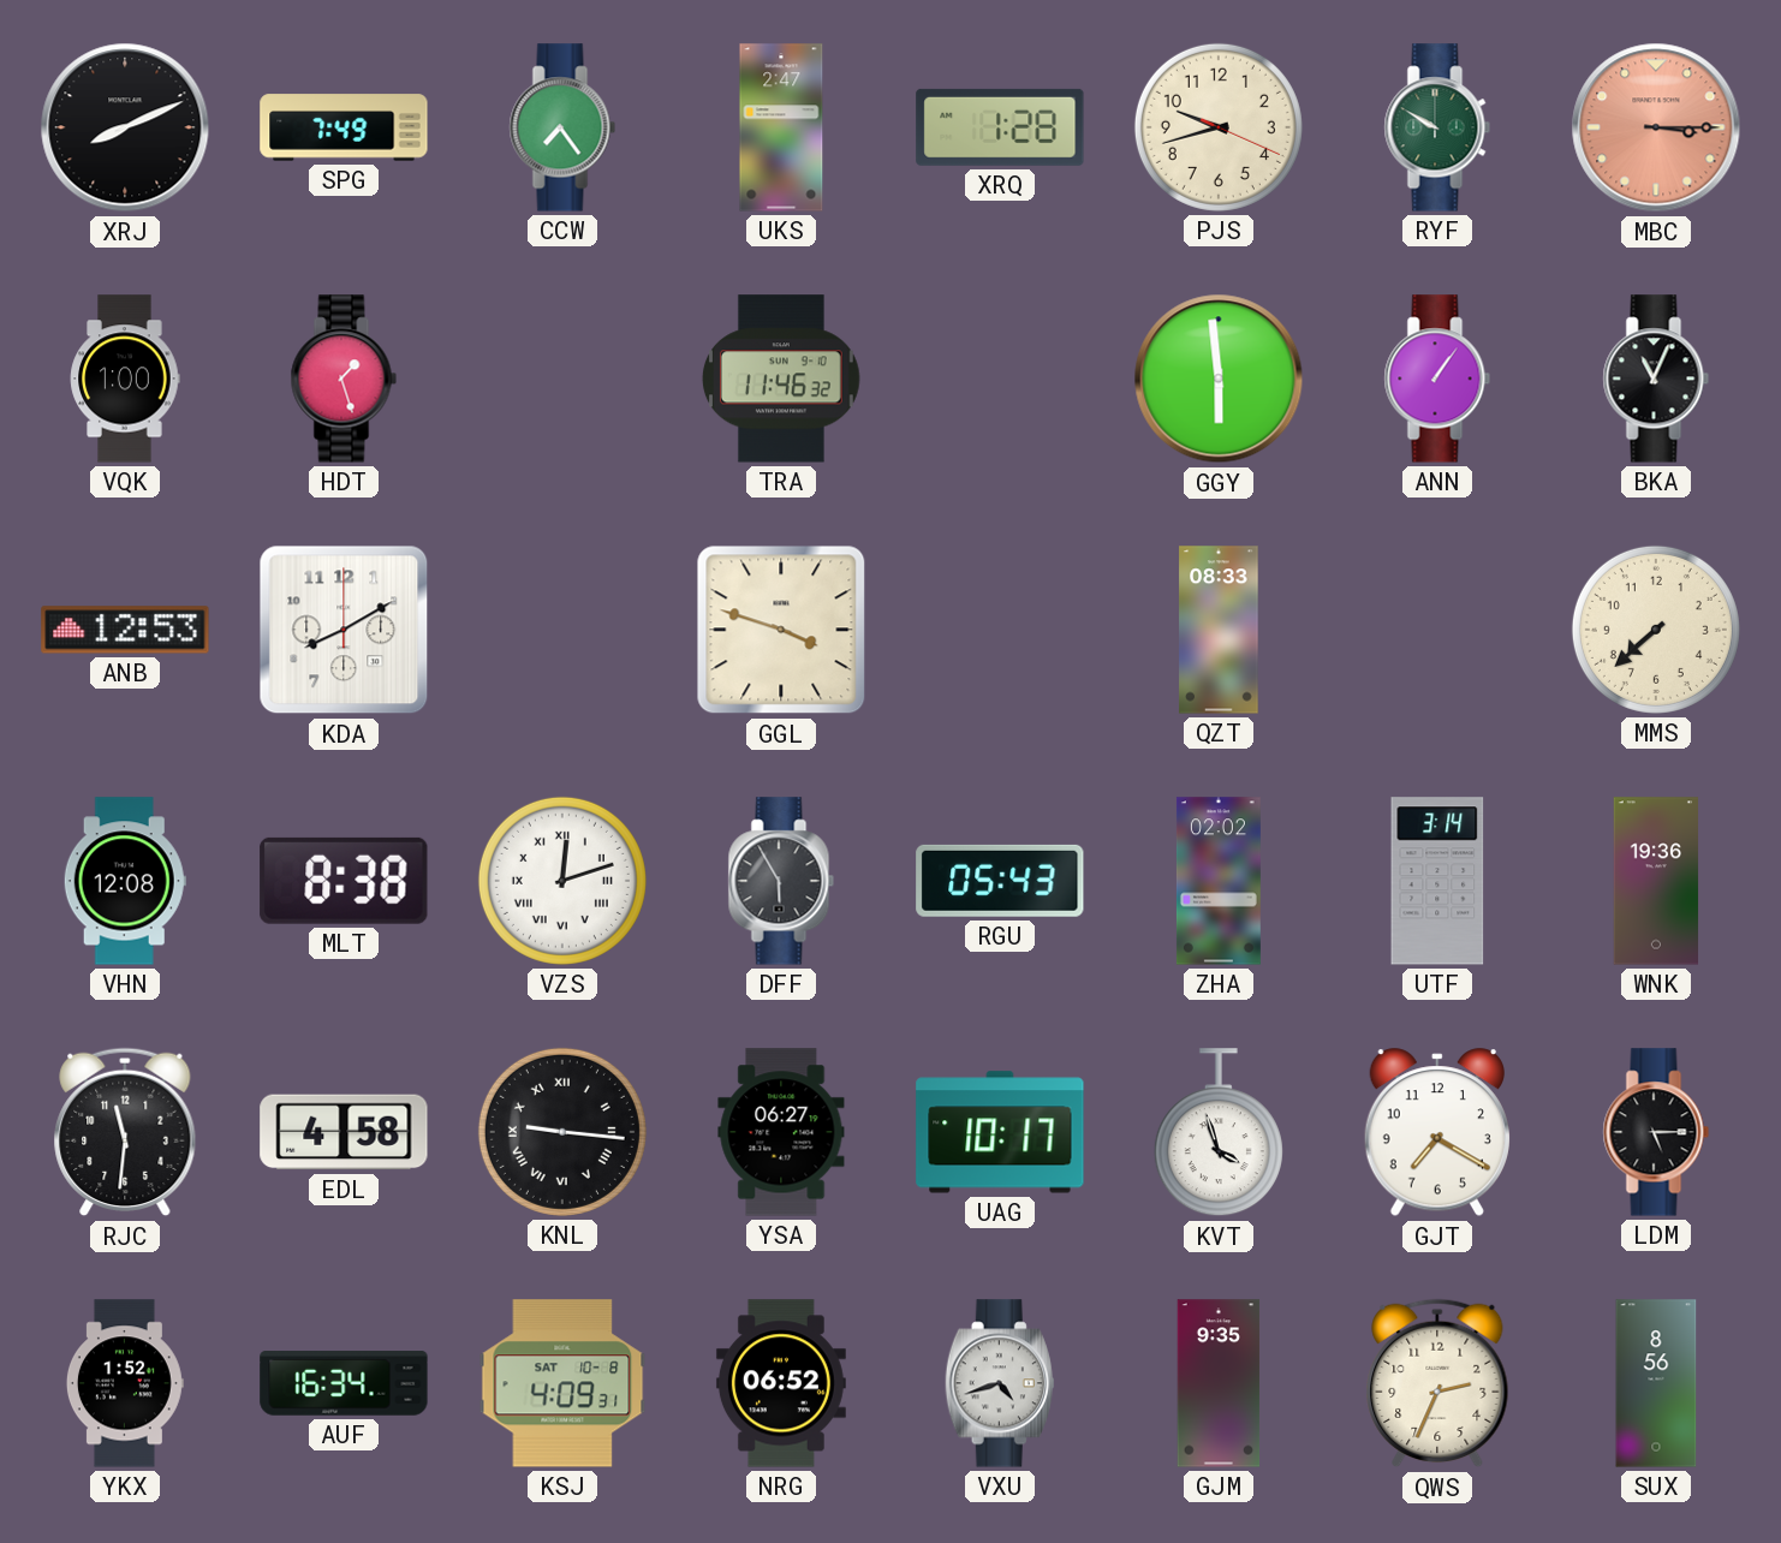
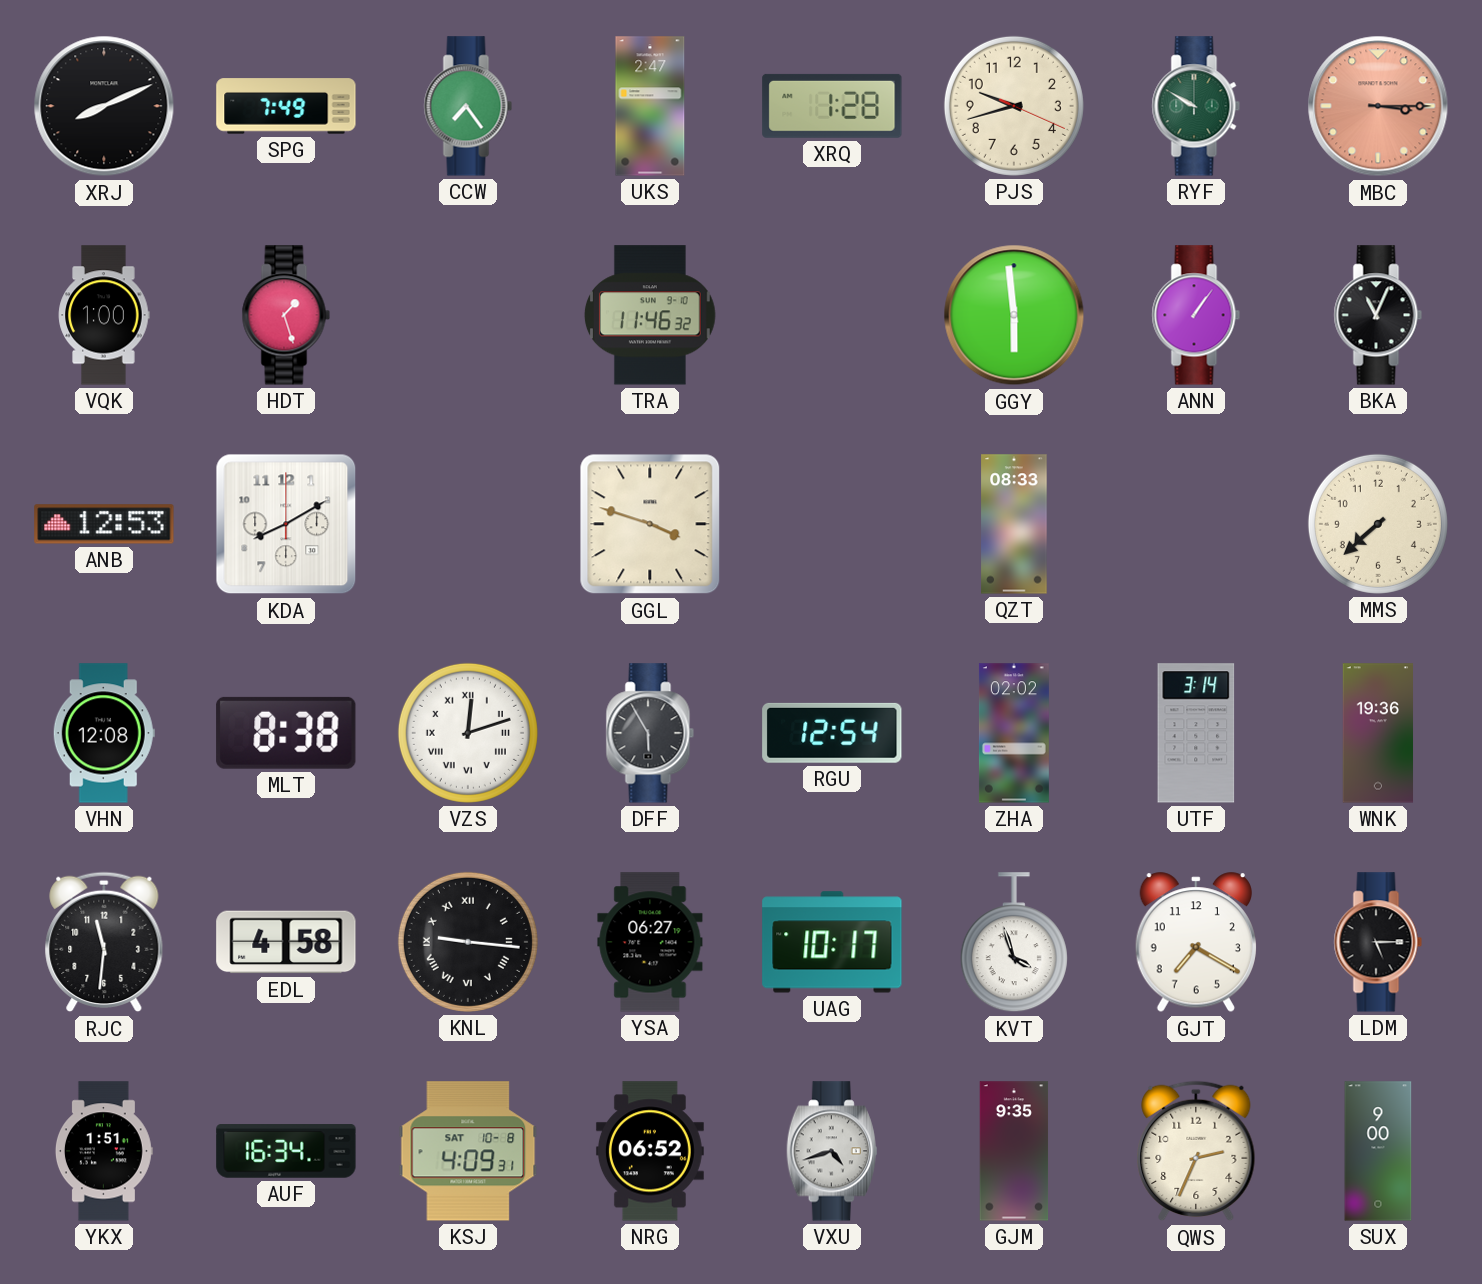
RGU: 05:43 -> 12:54 (832, 733)
YKX: 1:52 -> 1:51 (104, 1151)
SUX: 8:56 -> 9:00 (1378, 1151)
